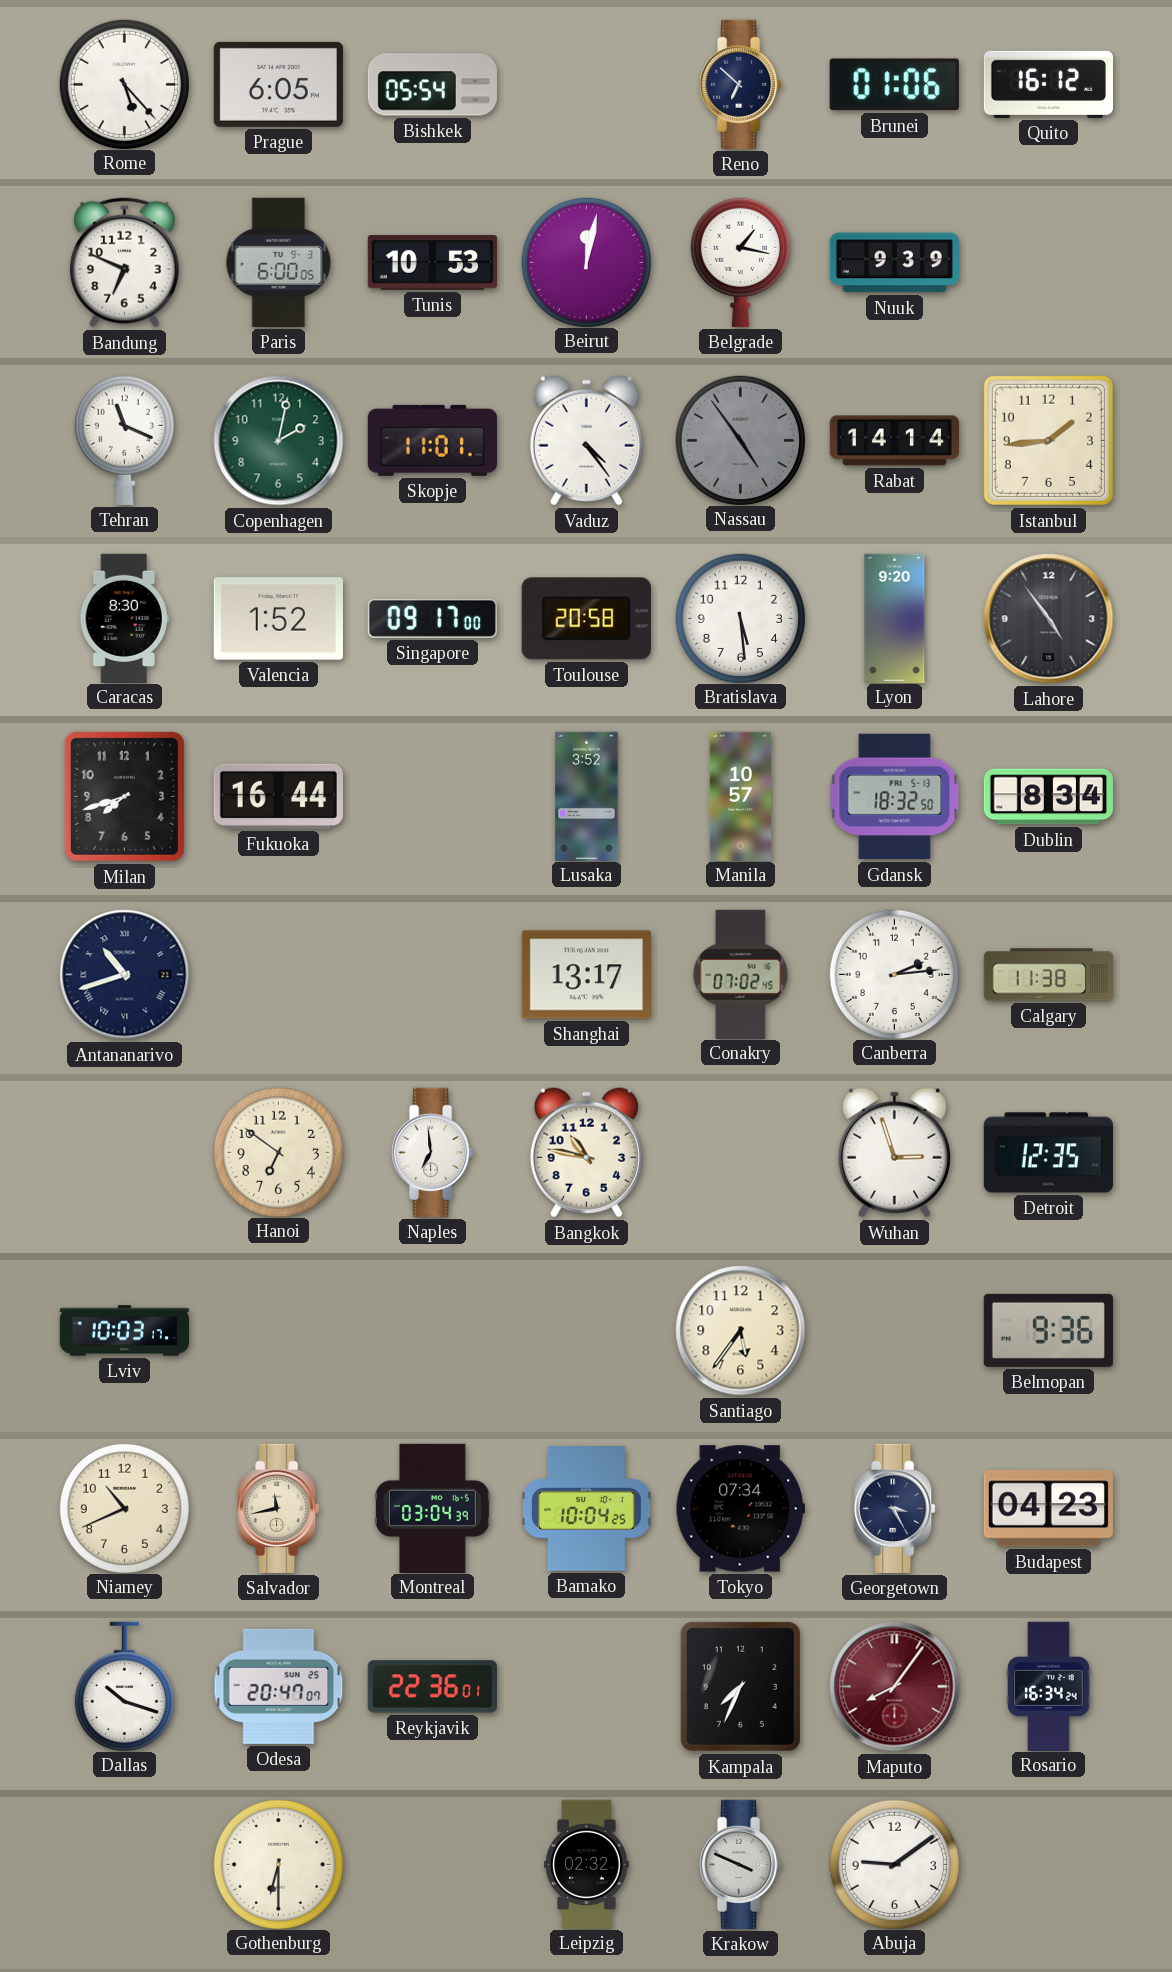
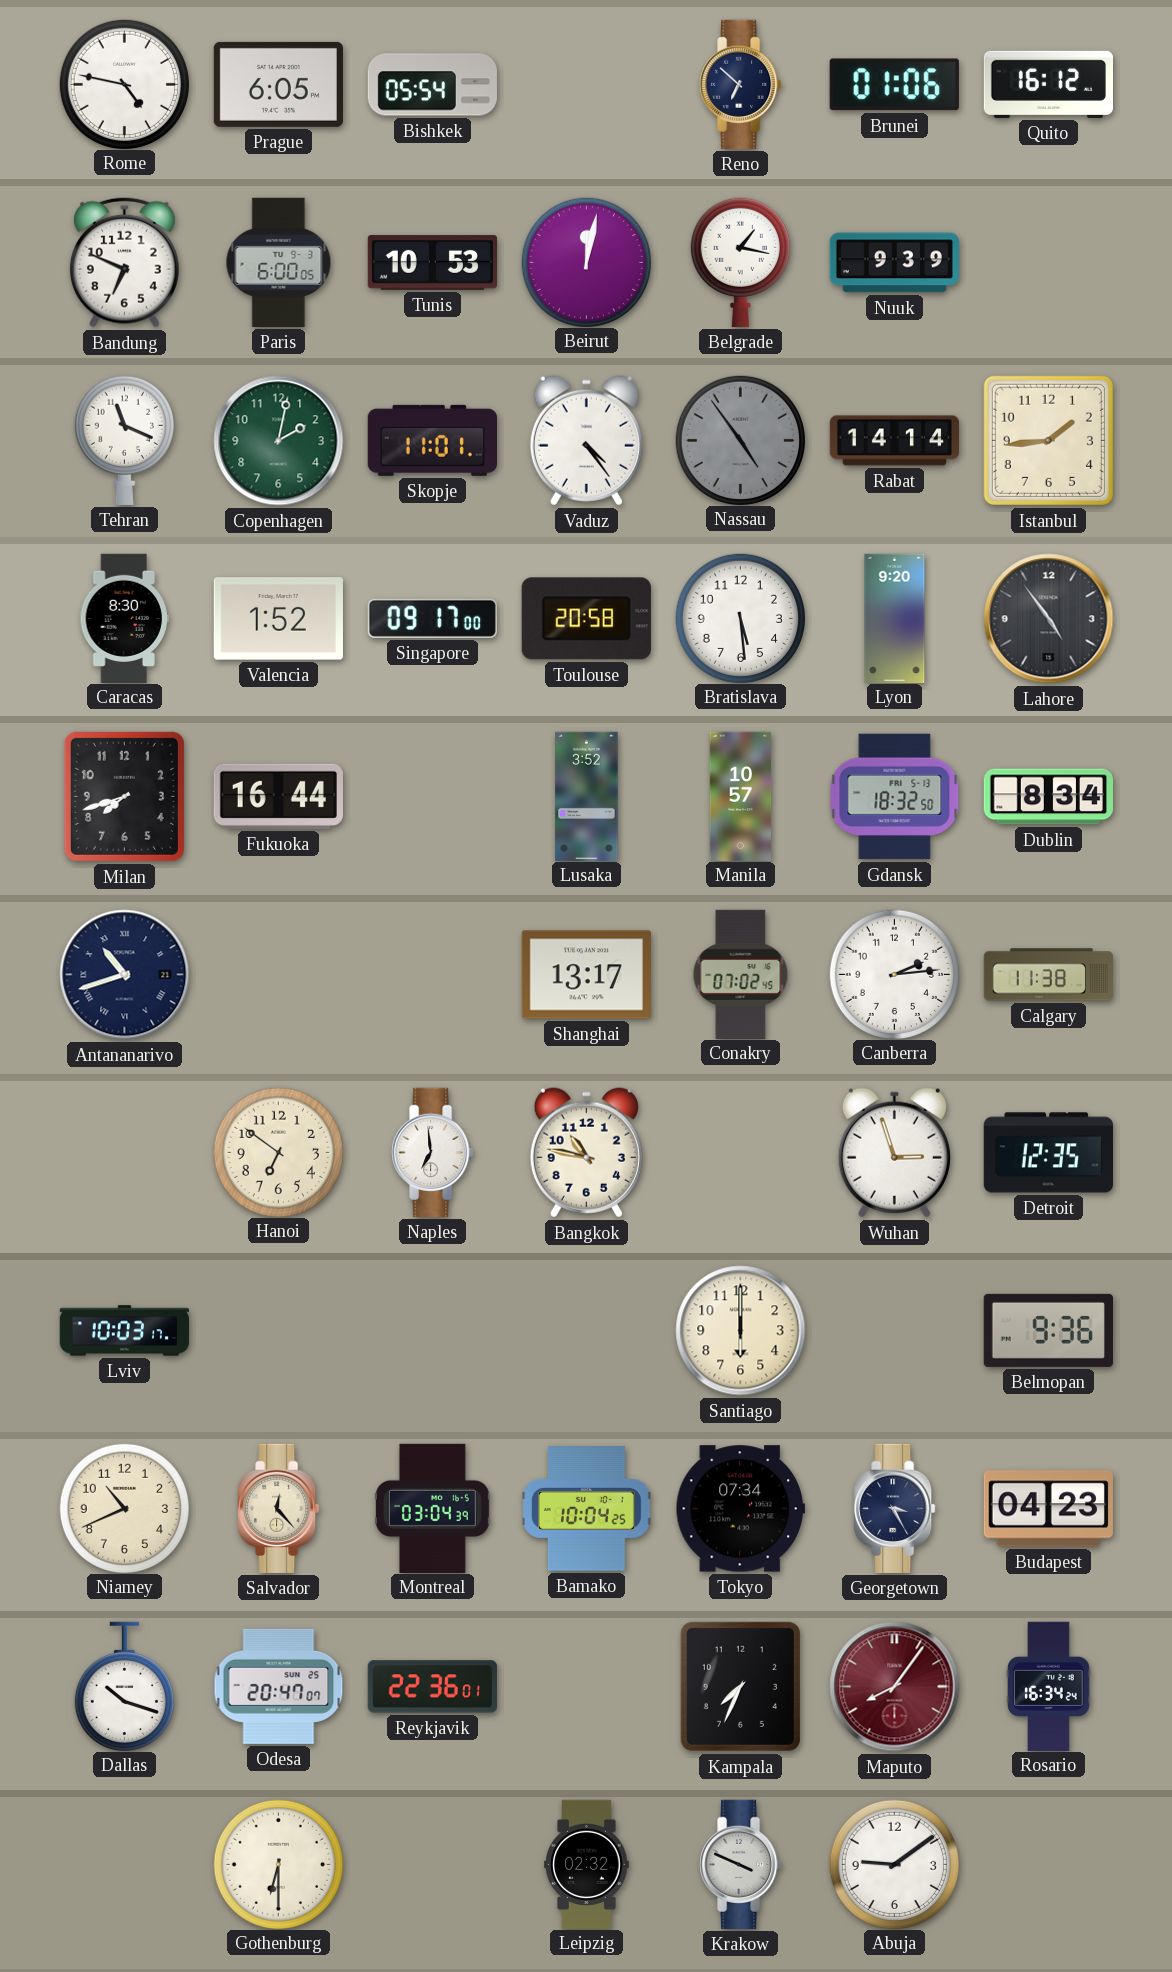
Rome: 5:23 -> 4:47 (124, 84)
Santiago: 5:36 -> 6:00 (741, 1331)
Salvador: 11:43 -> 12:23 (279, 1508)
